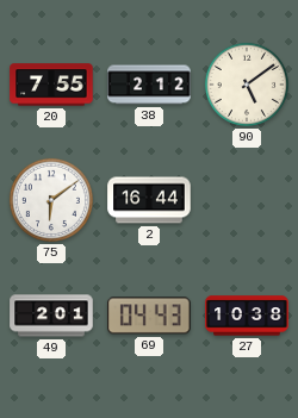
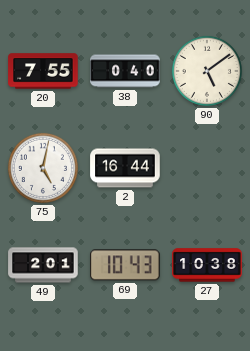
38: 2:12 -> 0:40 (125, 71)
75: 6:09 -> 5:02 (43, 168)
69: 04:43 -> 10:43 (126, 265)
